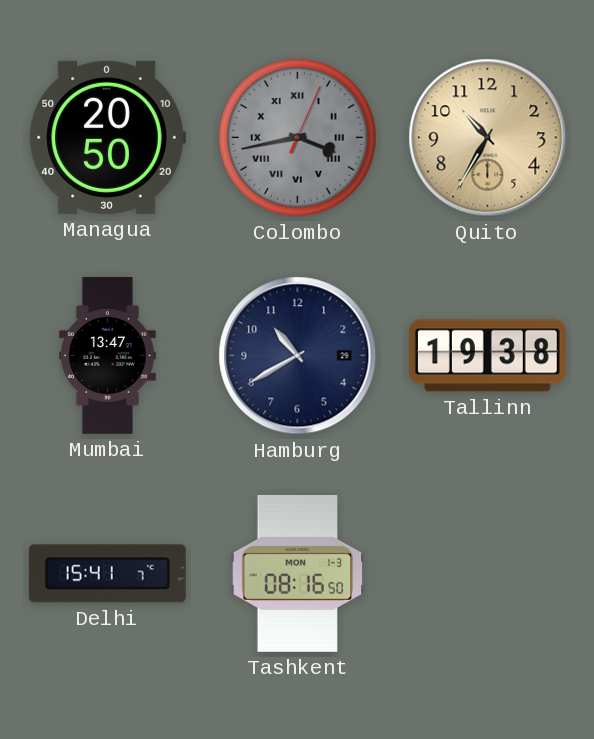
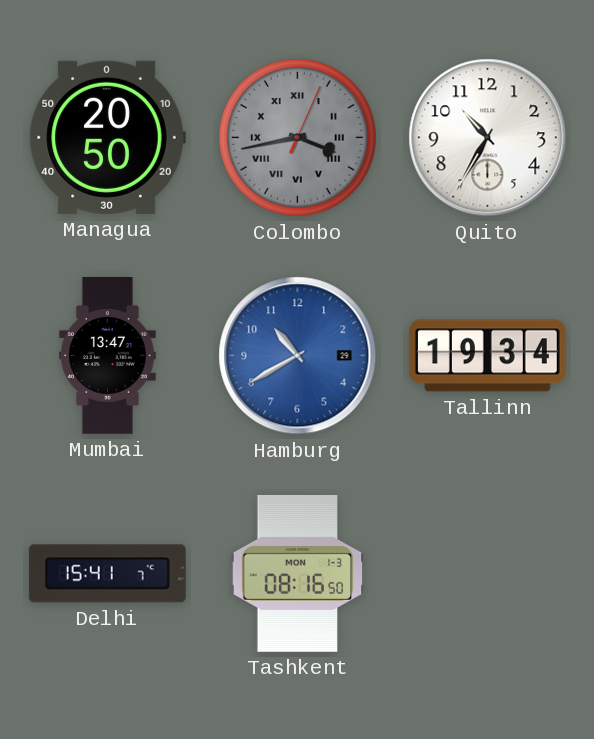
Quito dial: champagne -> white (488, 138)
Hamburg dial: navy -> blue (298, 356)
Tallinn: 19:38 -> 19:34 (487, 356)
